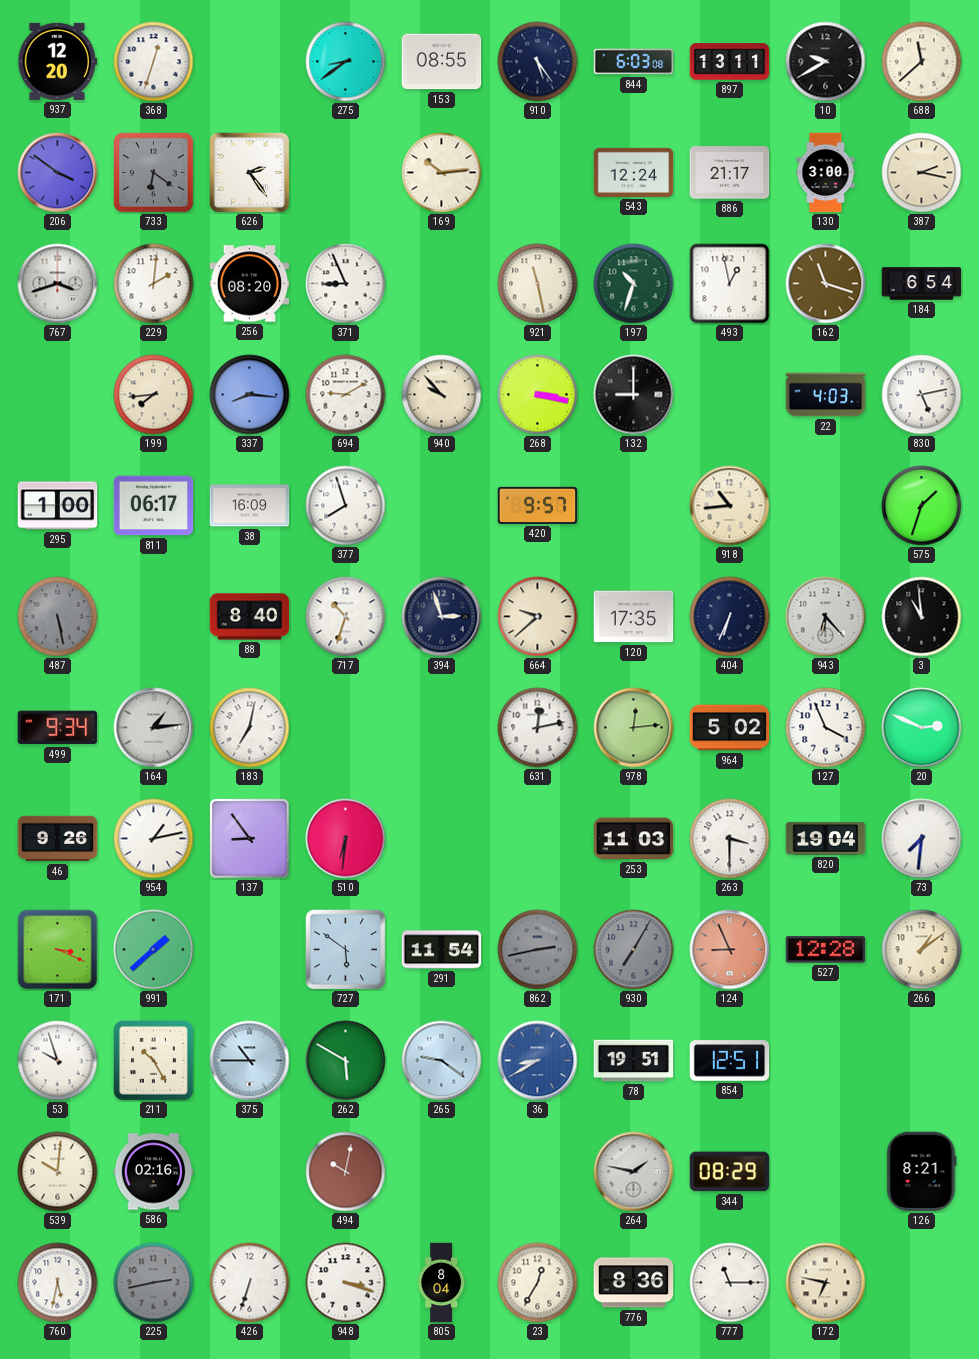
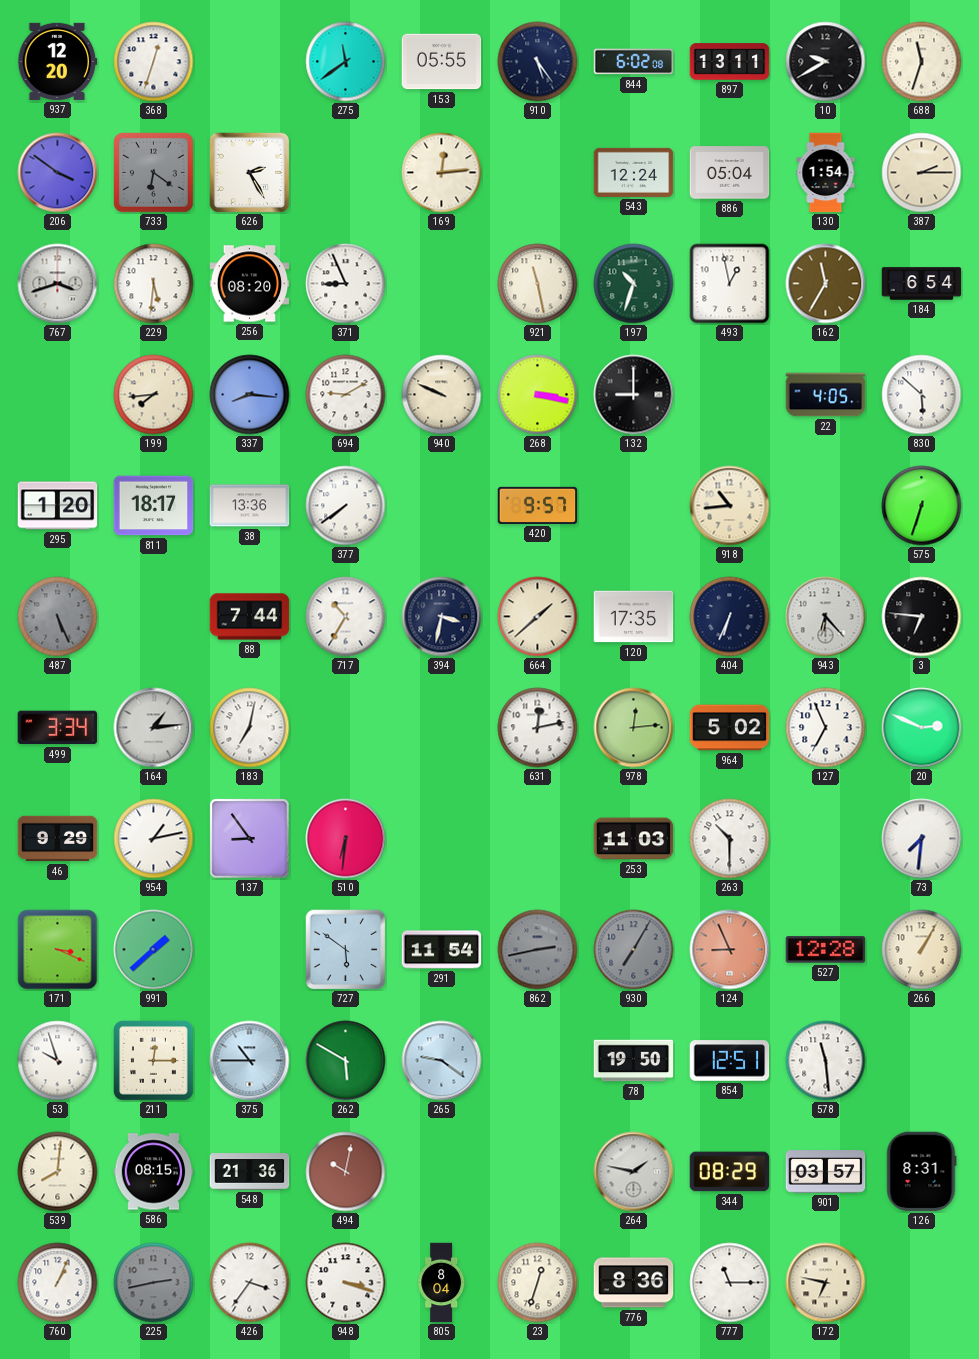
275: 8:39 -> 11:39 (346, 62)
153: 08:55 -> 05:55 (442, 62)
844: 6:03 -> 6:02 (634, 62)
688: 11:38 -> 11:33 (922, 62)
626: 2:24 -> 2:25 (250, 173)
169: 10:14 -> 12:14 (442, 173)
886: 21:17 -> 05:04 (730, 173)
130: 3:00 -> 1:54 (826, 173)
387: 2:17 -> 2:15 (922, 173)
229: 2:01 -> 5:31 (154, 284)
162: 11:18 -> 11:35 (826, 284)
940: 9:53 -> 9:49 (442, 395)
22: 4:03 -> 4:05 (826, 395)
830: 5:13 -> 5:52 (922, 395)
295: 1:00 -> 1:20 (58, 506)
811: 06:17 -> 18:17 (154, 506)
38: 16:09 -> 13:36 (250, 506)
377: 7:57 -> 7:39 (346, 506)
575: 1:33 -> 6:33 (922, 506)
487: 5:28 -> 5:26 (58, 617)
88: 8:40 -> 7:44 (250, 617)
717: 10:33 -> 10:35 (346, 617)
394: 2:57 -> 3:32 (442, 617)
664: 9:38 -> 1:38 (538, 617)
3: 10:59 -> 6:46 (922, 617)
499: 9:34 -> 3:34 (58, 728)
127: 3:56 -> 6:56 (826, 728)
46: 9:26 -> 9:29 (58, 839)
263: 3:30 -> 10:30 (730, 839)
820: 19:04 -> none (826, 839)
266: 1:09 -> 1:05 (922, 950)
211: 10:25 -> 12:15 (154, 1061)
36: 8:40 -> none (538, 1061)
78: 19:51 -> 19:50 (634, 1061)
578: none -> 11:29 (826, 1061)
539: 10:01 -> 8:01 (58, 1172)
586: 02:16 -> 08:15 (154, 1172)
548: none -> 21:36 (250, 1172)
901: none -> 03:57 (826, 1172)
126: 8:21 -> 8:31 (922, 1172)
760: 5:32 -> 1:04 (58, 1283)
426: 6:33 -> 3:36 (250, 1283)
23: 12:35 -> 12:33 (538, 1283)
